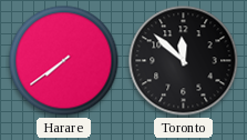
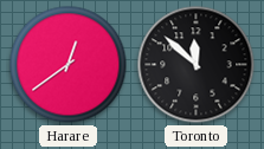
Harare: 7:39 -> 12:39 (69, 65)
